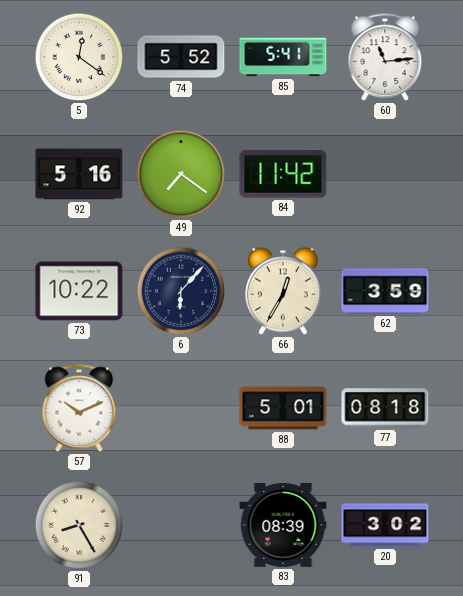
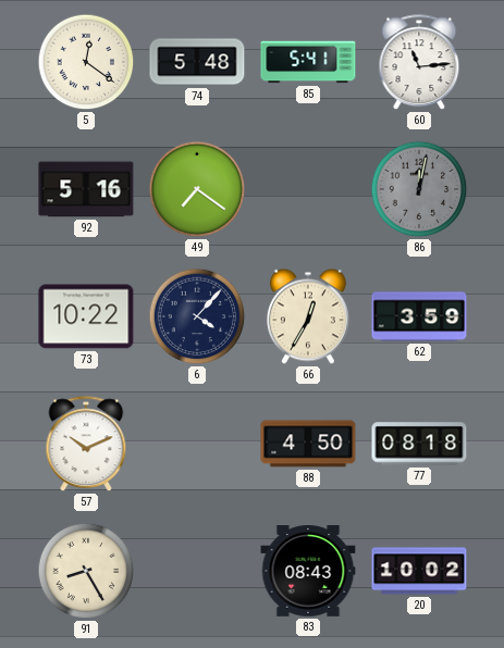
74: 5:52 -> 5:48 (197, 62)
84: 11:42 -> none (283, 174)
86: none -> 12:02 (419, 189)
6: 6:07 -> 4:07 (197, 316)
88: 5:01 -> 4:50 (308, 444)
83: 08:39 -> 08:43 (308, 572)
20: 3:02 -> 10:02 (419, 571)
